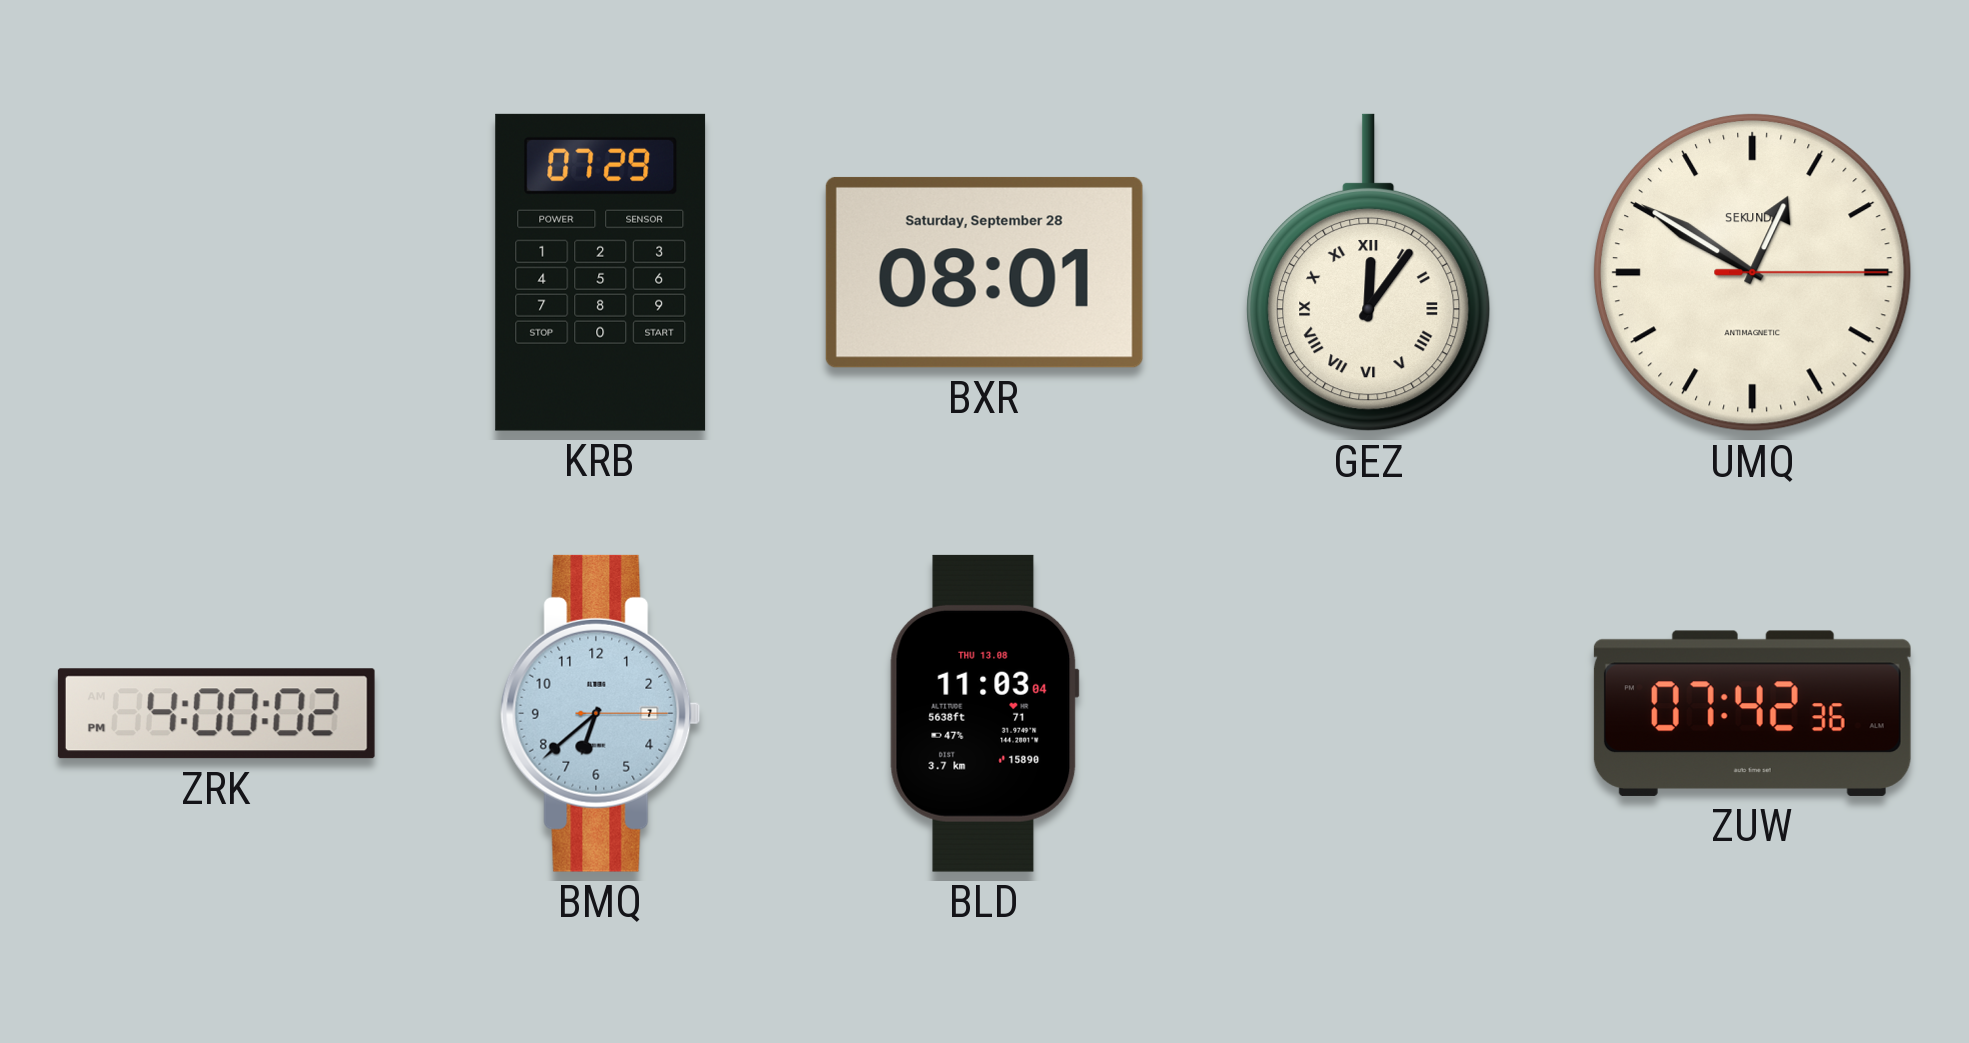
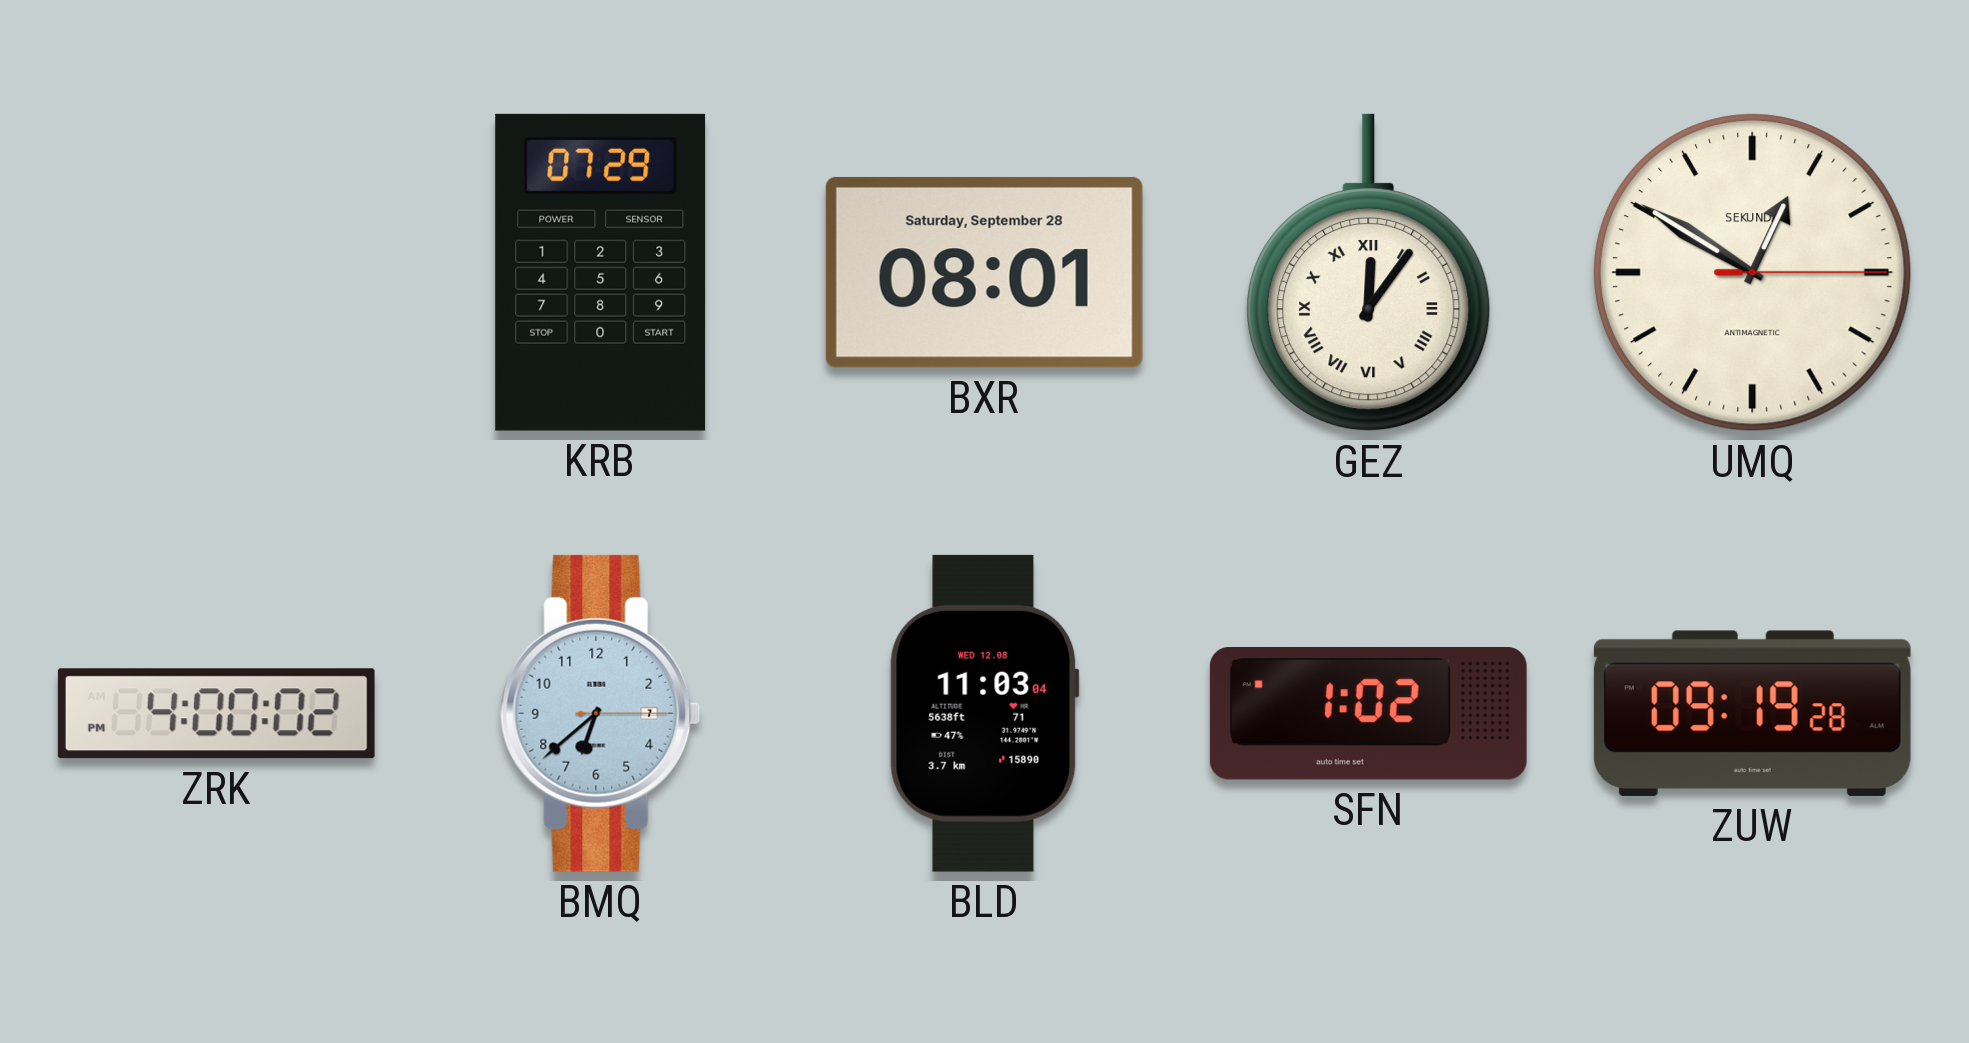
BLD date: THU 13.08 -> WED 12.08 (984, 713)
SFN: none -> 1:02 (1368, 714)
ZUW: 07:42 -> 09:19 (1752, 713)
